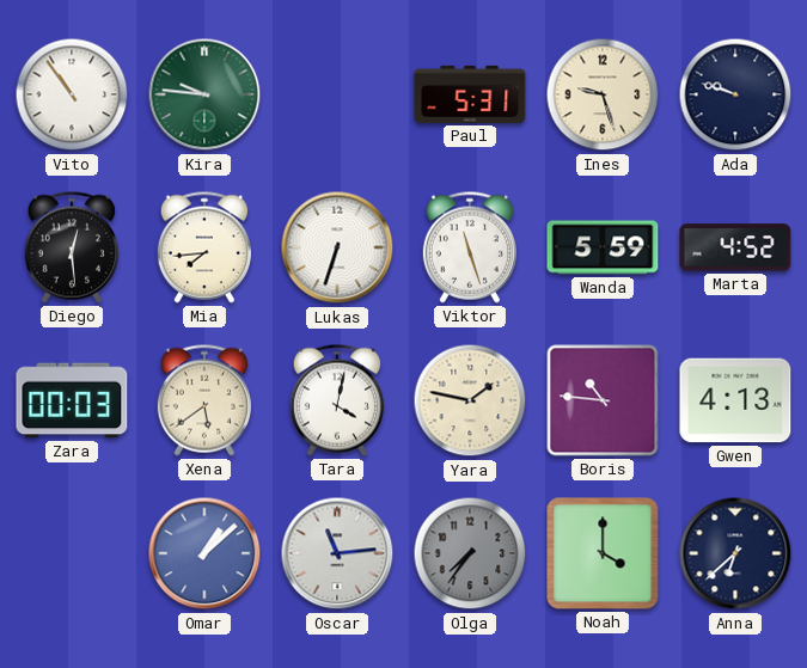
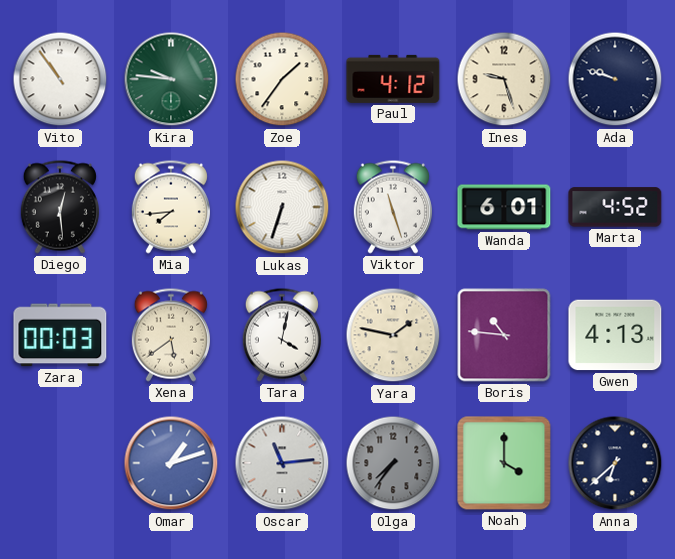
Zoe: none -> 1:36 (282, 79)
Paul: 5:31 -> 4:12 (393, 79)
Wanda: 5:59 -> 6:01 (504, 207)
Omar: 1:08 -> 1:12 (171, 463)
